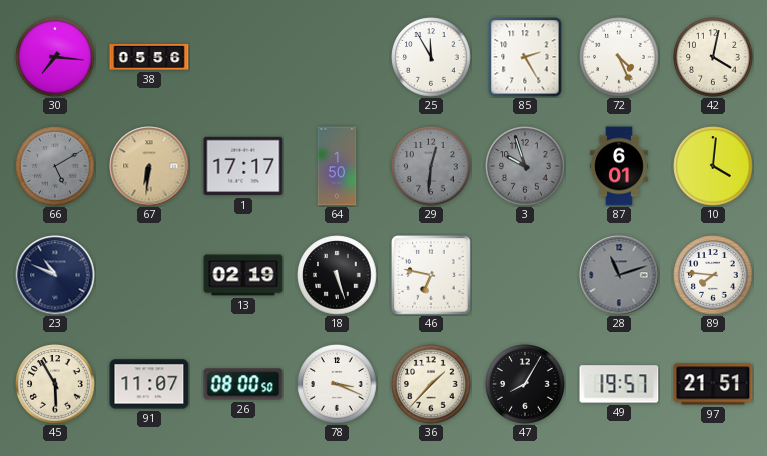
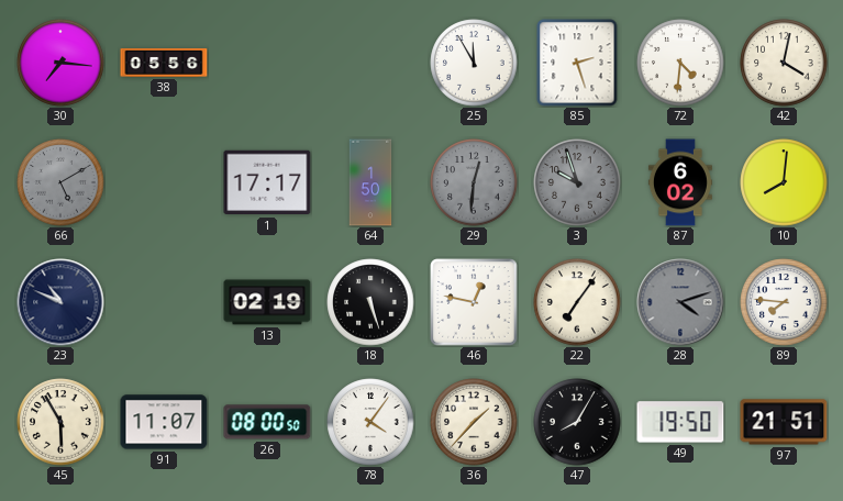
85: 2:25 -> 2:27 (577, 63)
72: 4:26 -> 4:31 (680, 63)
67: 6:31 -> none (149, 166)
87: 6:01 -> 6:02 (680, 182)
10: 4:01 -> 8:01 (784, 182)
46: 6:47 -> 12:47 (474, 302)
22: none -> 7:06 (577, 302)
28: 11:12 -> 4:12 (680, 302)
78: 3:19 -> 4:06 (370, 422)
49: 19:57 -> 19:50 (680, 422)
